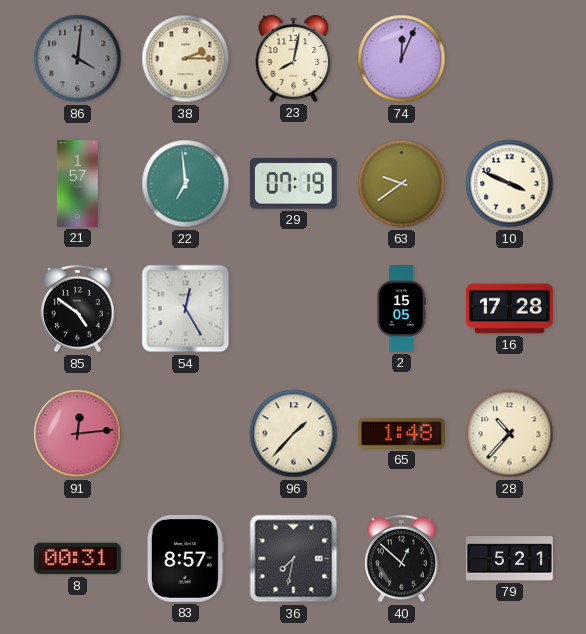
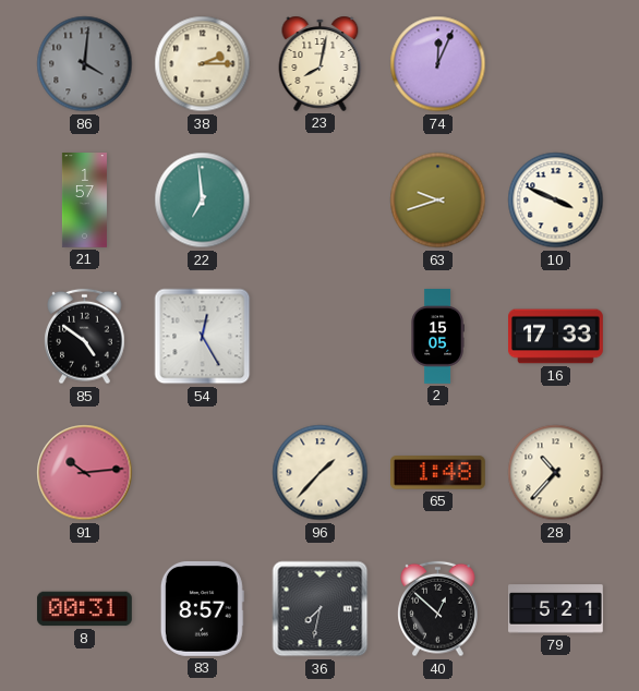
29: 07:19 -> none (293, 184)
63: 9:39 -> 9:42 (438, 201)
16: 17:28 -> 17:33 (556, 337)
91: 12:14 -> 10:14 (85, 473)
